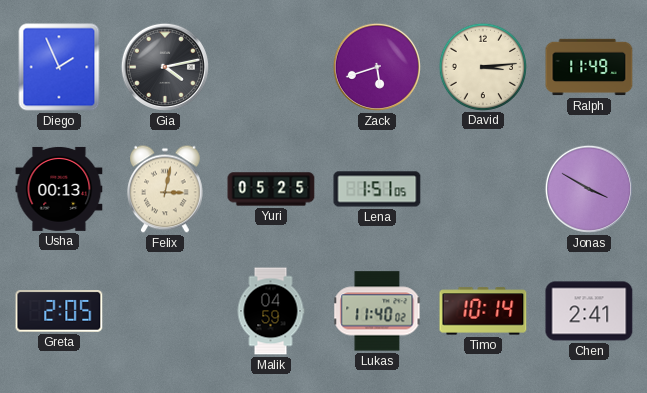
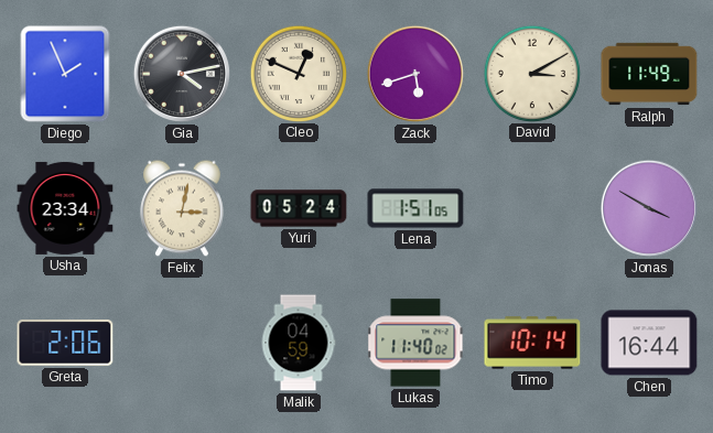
Cleo: none -> 12:49 (298, 73)
David: 3:14 -> 3:10 (531, 73)
Usha: 00:13 -> 23:34 (65, 208)
Yuri: 05:25 -> 05:24 (299, 208)
Greta: 2:05 -> 2:06 (65, 343)
Chen: 2:41 -> 16:44 (649, 343)
